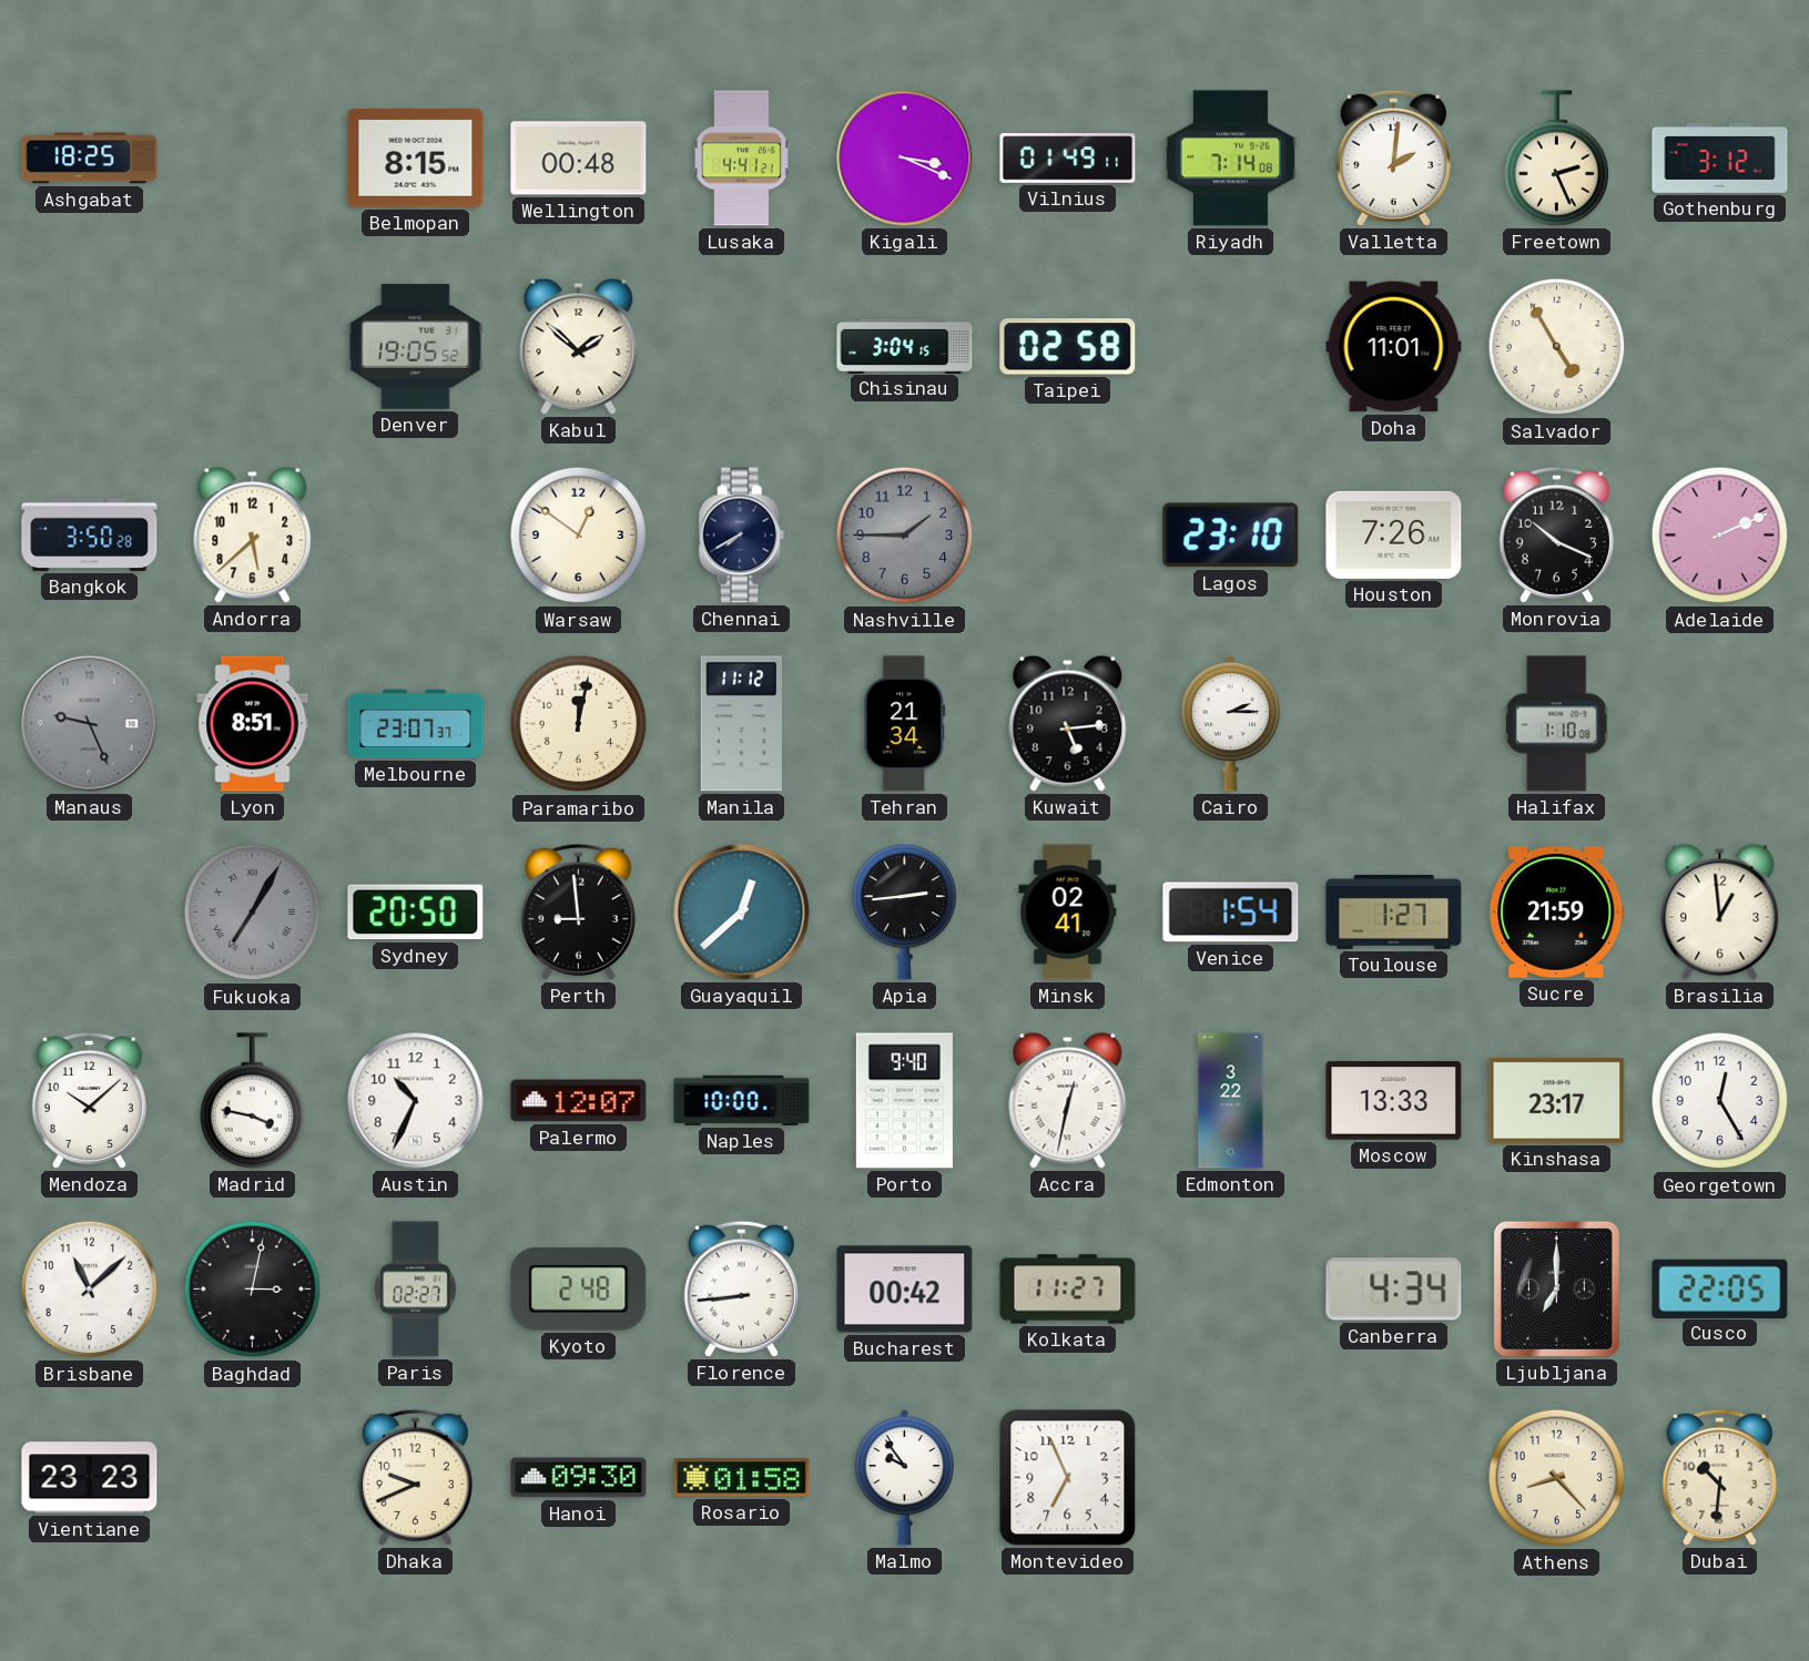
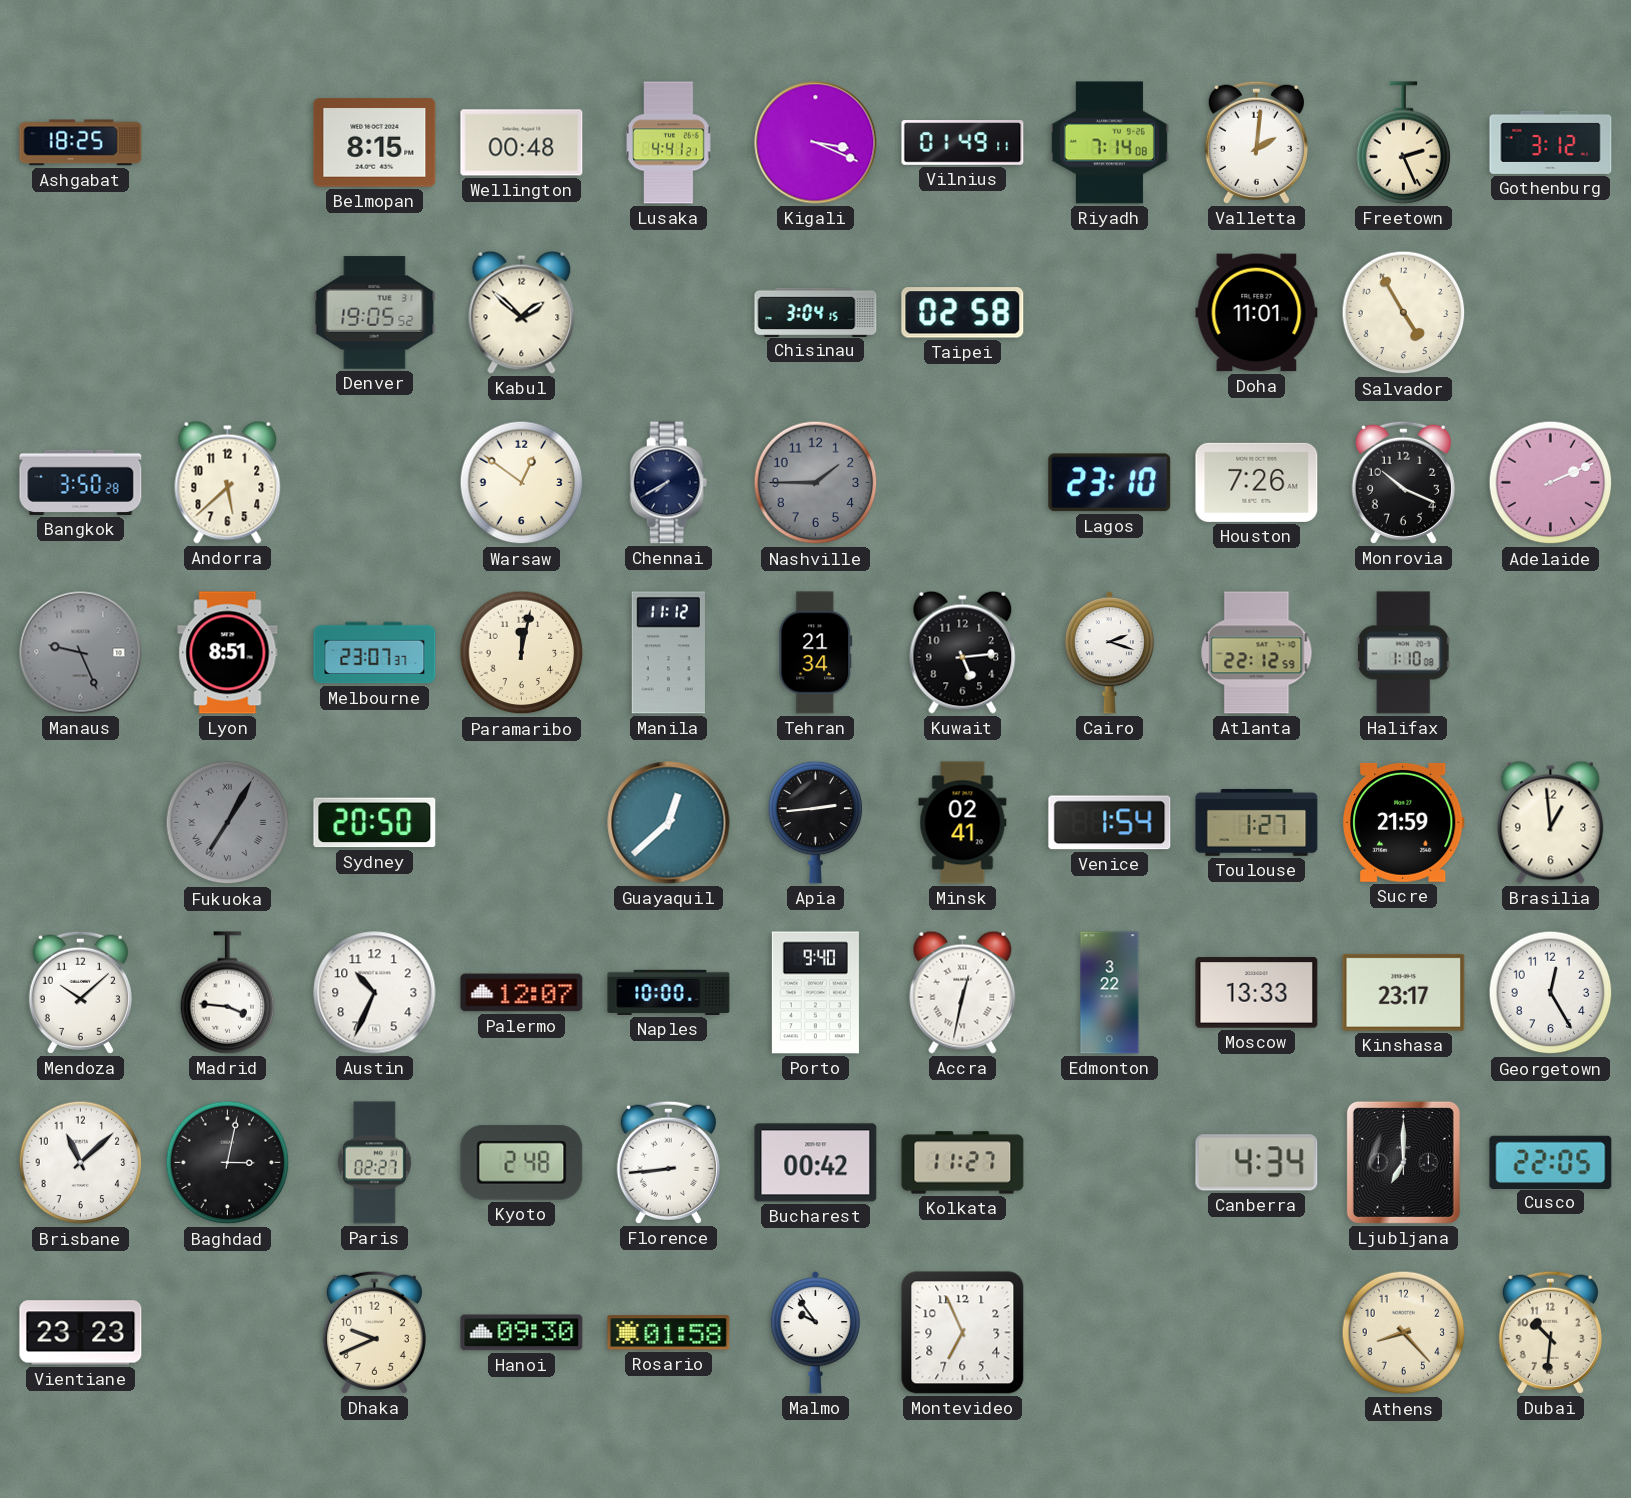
Cairo: 2:15 -> 2:18 (1109, 653)
Atlanta: none -> 22:12 (1257, 653)
Perth: 8:59 -> none (578, 911)
Madrid: 3:47 -> 3:46 (228, 993)
